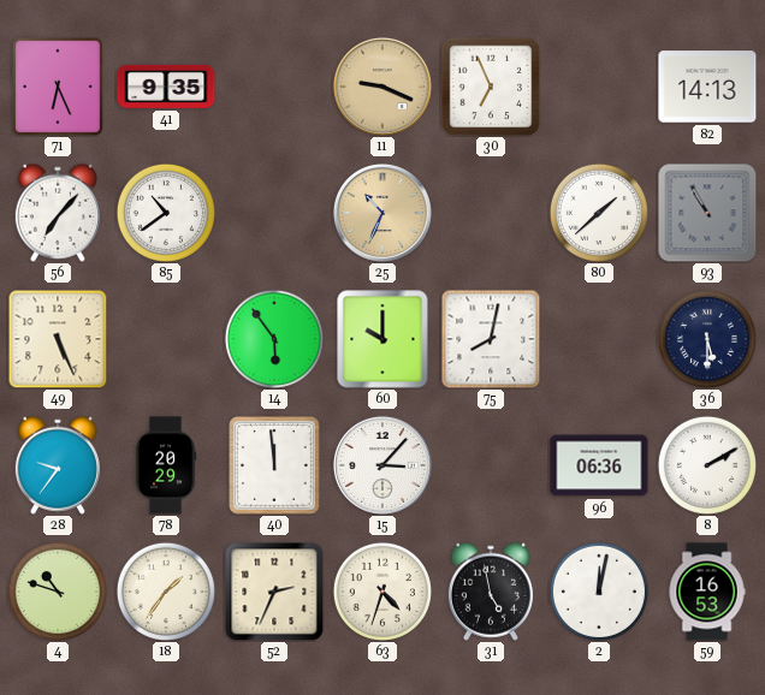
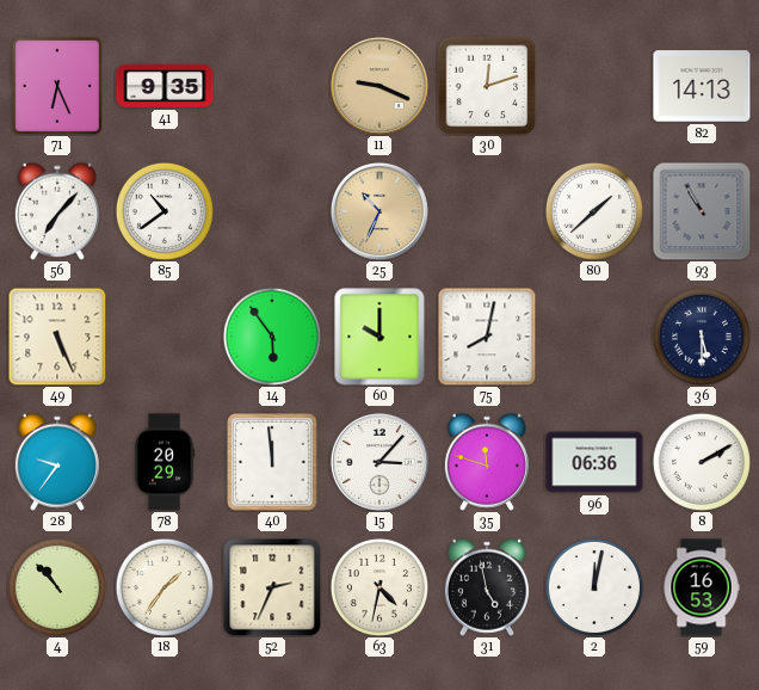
30: 6:56 -> 12:12 (487, 86)
35: none -> 11:48 (487, 462)
4: 10:48 -> 10:53 (57, 587)
63: 4:33 -> 4:32 (379, 587)
